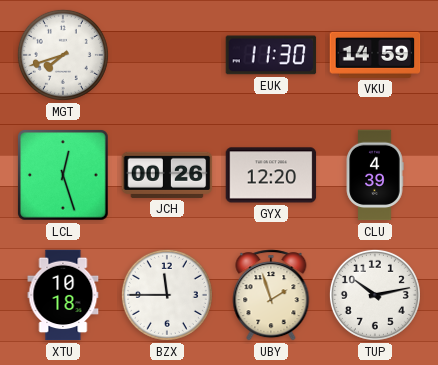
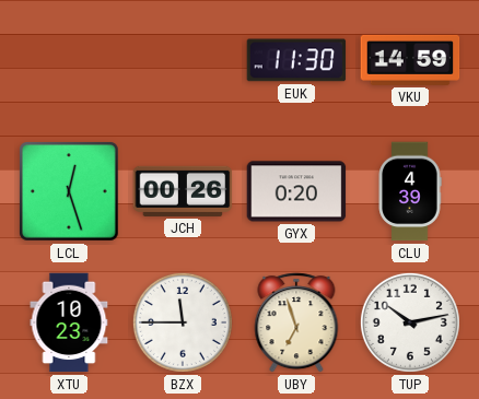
MGT: 7:42 -> none (63, 55)
GYX: 12:20 -> 0:20 (296, 191)
XTU: 10:18 -> 10:23 (69, 322)
UBY: 1:57 -> 6:57 (296, 322)
